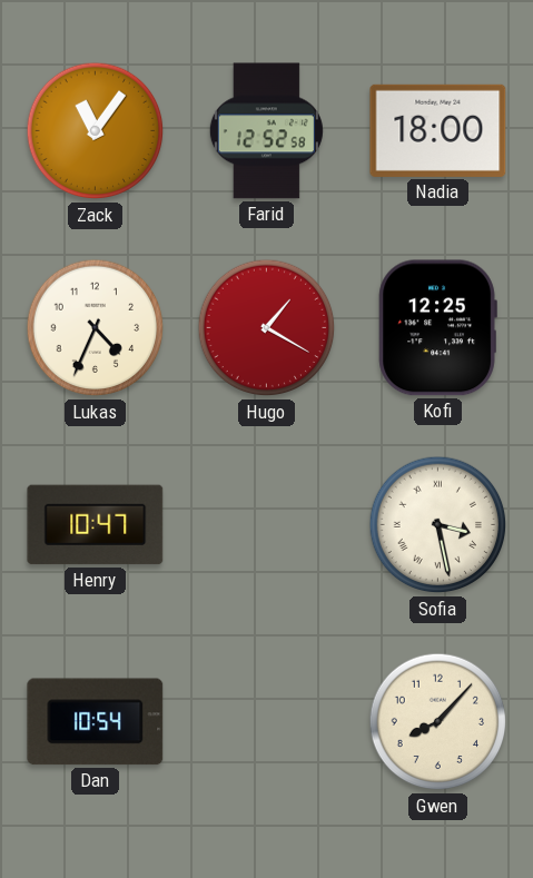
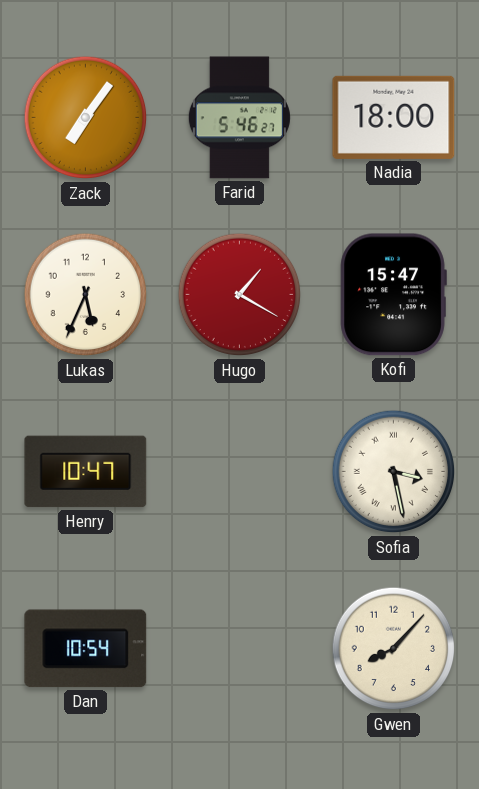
Zack: 11:06 -> 7:06 (86, 118)
Farid: 12:52 -> 5:46 (239, 118)
Lukas: 4:34 -> 5:34 (86, 295)
Kofi: 12:25 -> 15:47 (393, 295)
